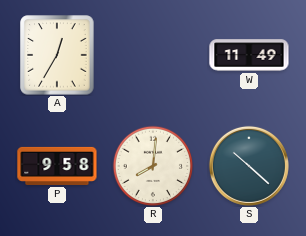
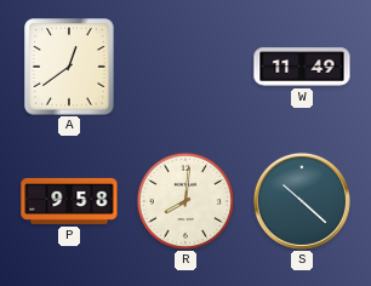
A: 12:35 -> 12:39 (69, 67)
